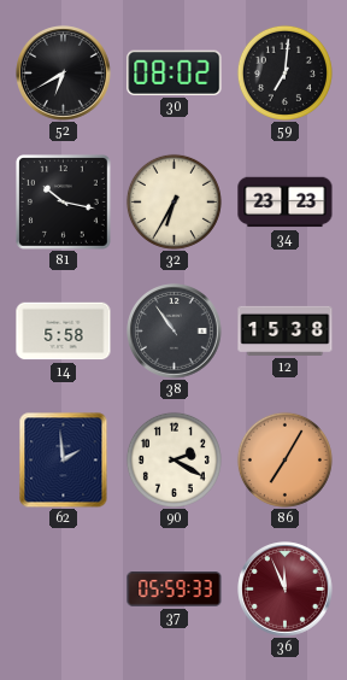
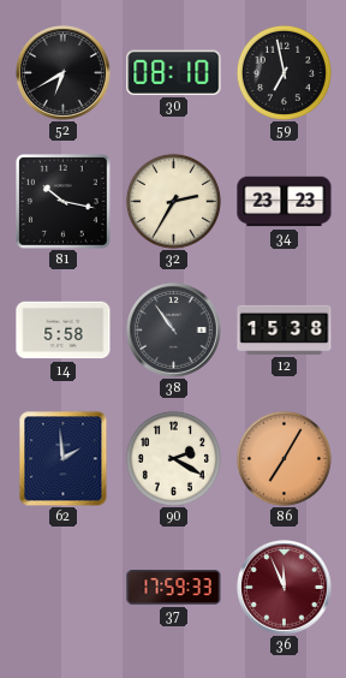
30: 08:02 -> 08:10 (174, 72)
59: 7:01 -> 6:58 (284, 72)
32: 6:35 -> 2:35 (173, 201)
37: 05:59 -> 17:59 (174, 588)
